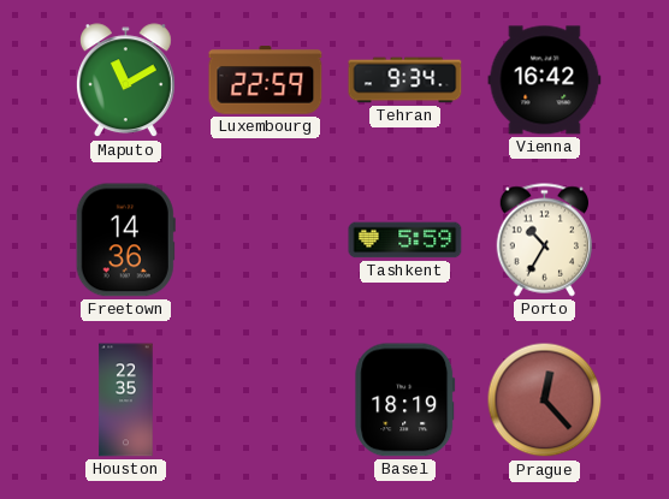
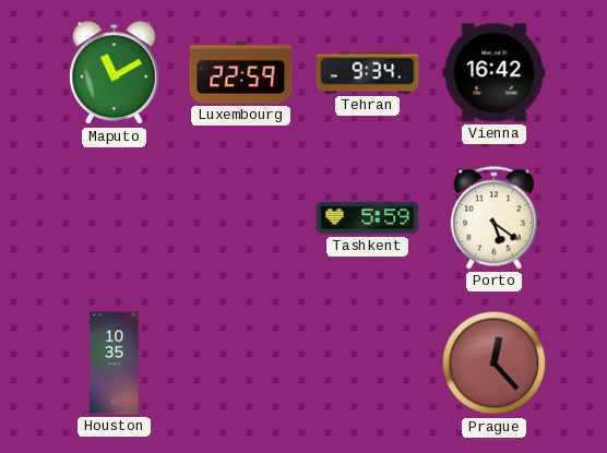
Freetown: 14:36 -> none (125, 240)
Porto: 10:35 -> 5:21 (495, 218)
Houston: 22:35 -> 10:35 (115, 363)
Basel: 18:19 -> none (405, 400)
